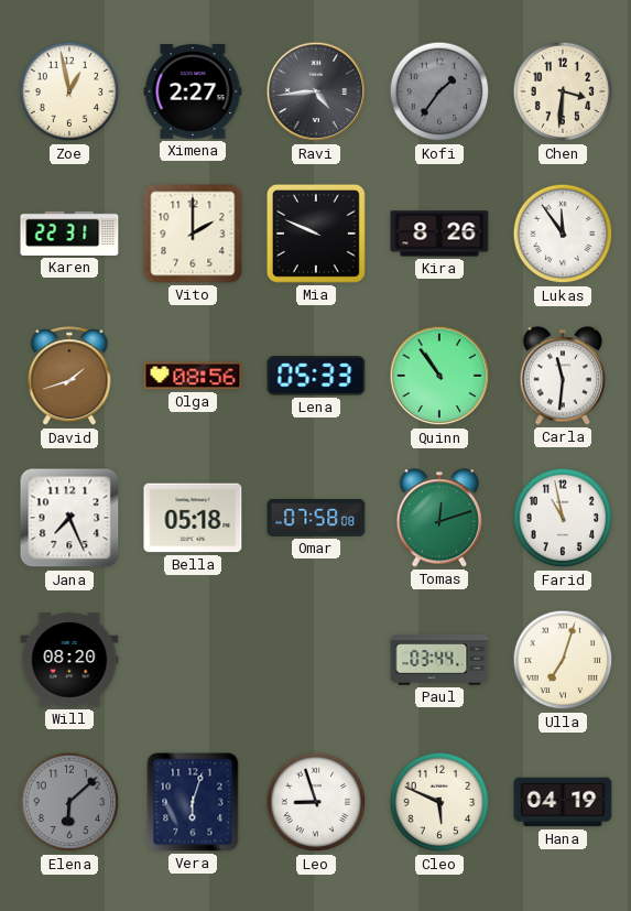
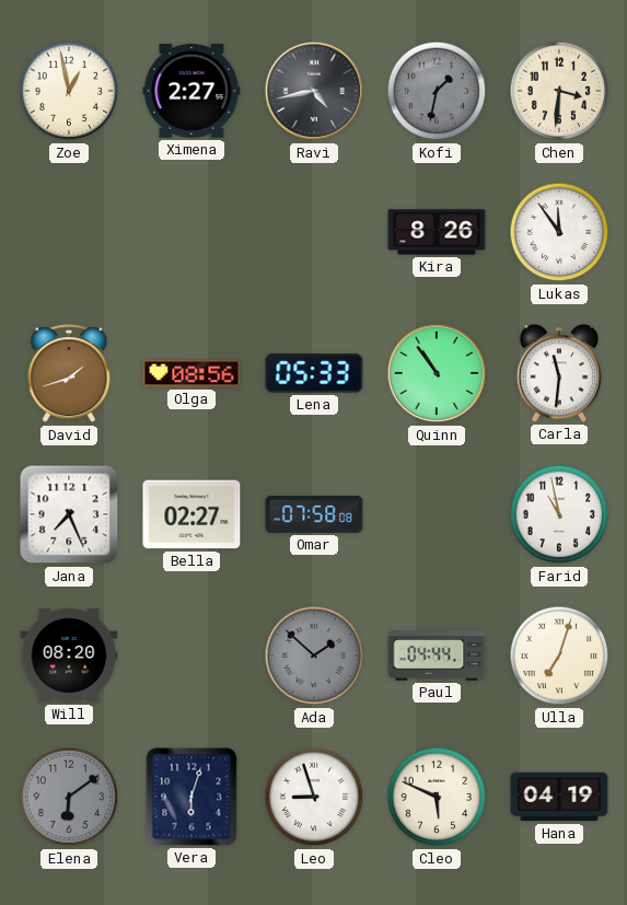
Ravi: 4:44 -> 4:43 (314, 91)
Kofi: 1:36 -> 1:32 (437, 91)
Karen: 22:31 -> none (69, 234)
Vito: 2:00 -> none (193, 234)
Mia: 9:49 -> none (316, 234)
Bella: 05:18 -> 02:27 (191, 514)
Tomas: 12:12 -> none (438, 518)
Ada: none -> 1:52 (314, 655)
Paul: 03:44 -> 04:44 (437, 655)
Elena: 6:08 -> 6:09 (69, 797)
